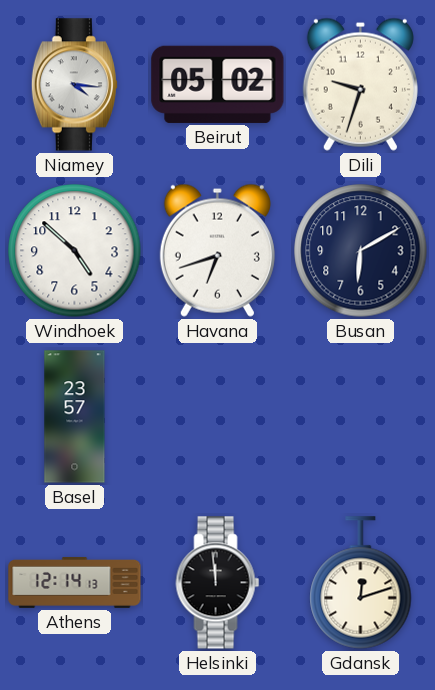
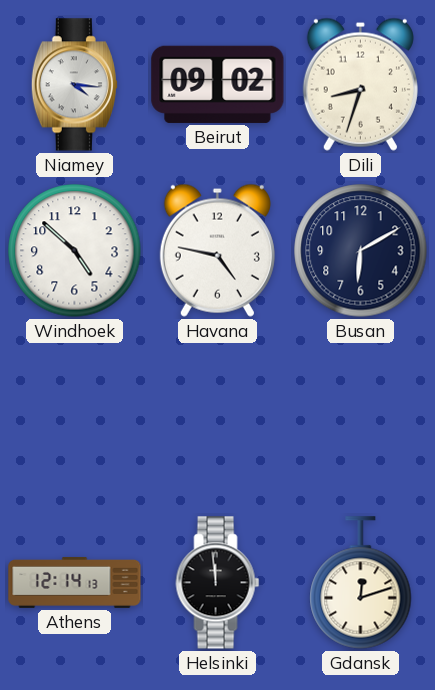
Beirut: 05:02 -> 09:02 (218, 84)
Dili: 9:33 -> 8:33 (360, 84)
Havana: 6:42 -> 4:47 (217, 250)
Basel: 23:57 -> none (75, 417)
